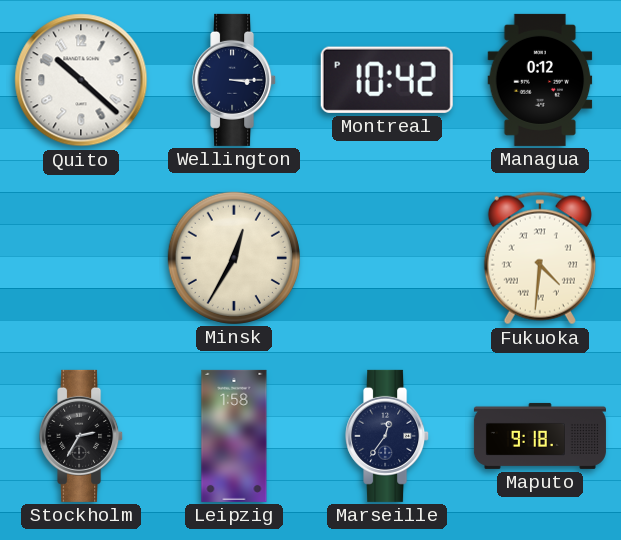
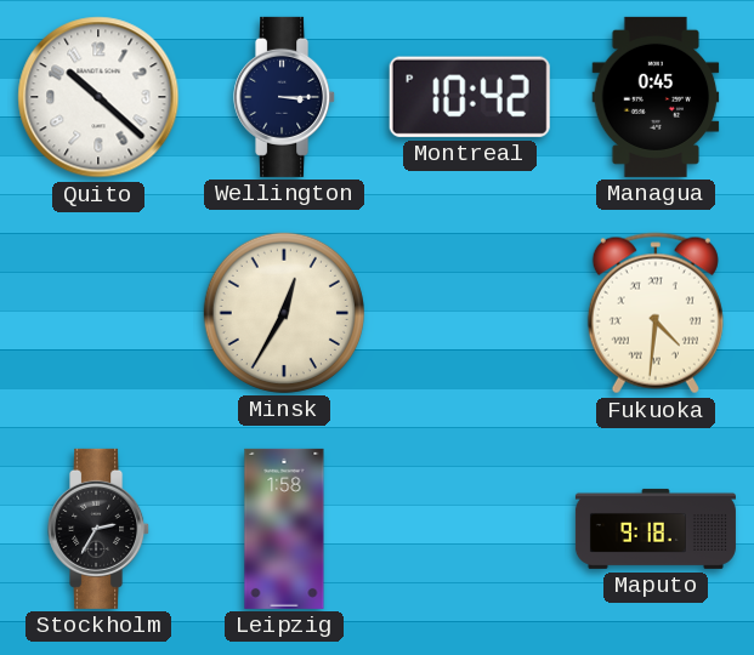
Managua: 0:12 -> 0:45 (656, 97)
Marseille: 12:36 -> none (388, 436)
